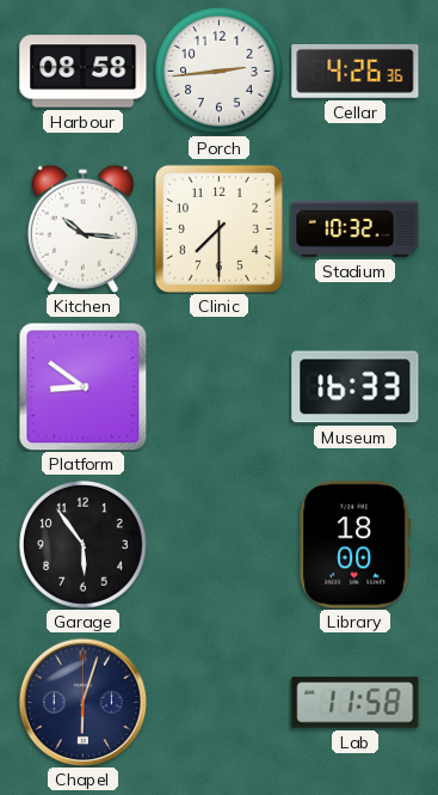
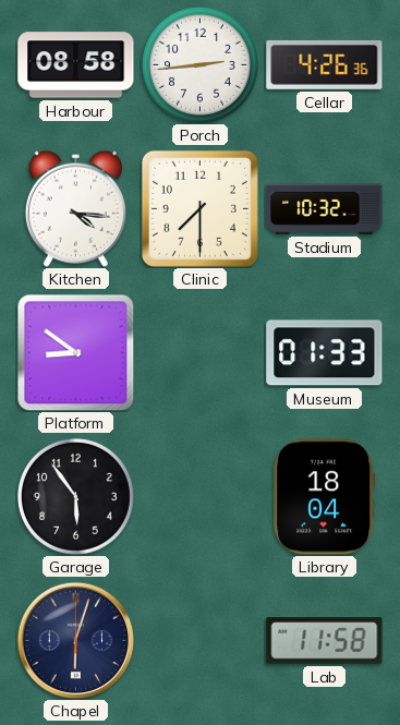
Kitchen: 10:16 -> 4:16 (75, 208)
Museum: 16:33 -> 01:33 (325, 353)
Library: 18:00 -> 18:04 (325, 497)
